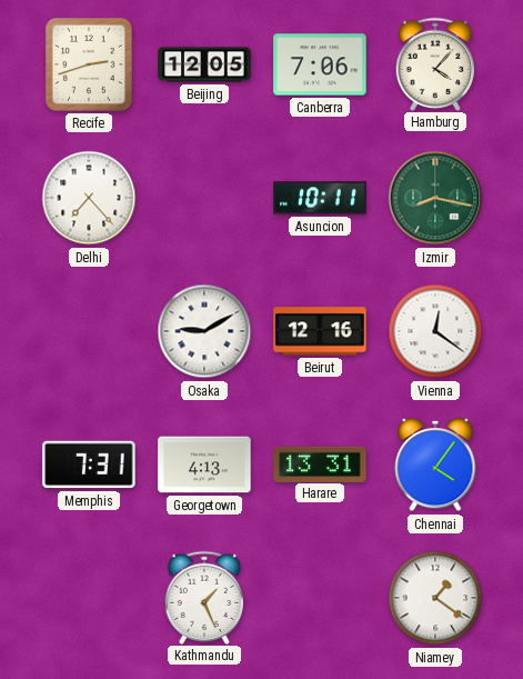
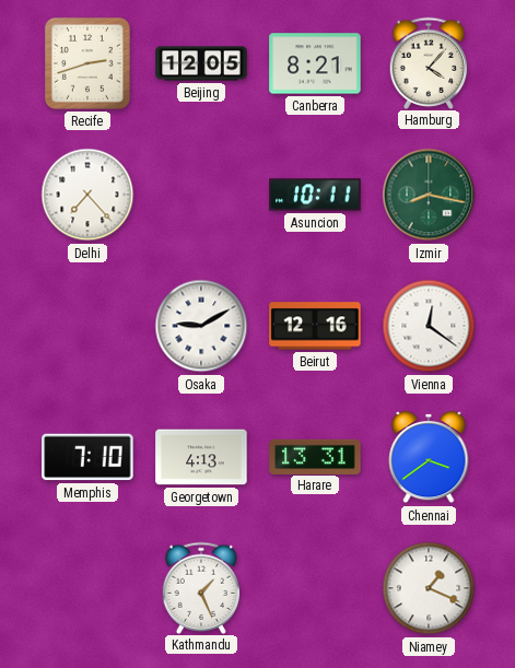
Canberra: 7:06 -> 8:21 (315, 63)
Memphis: 7:31 -> 7:10 (87, 457)
Chennai: 4:06 -> 3:39 (429, 457)
Niamey: 1:21 -> 1:19 (429, 588)
